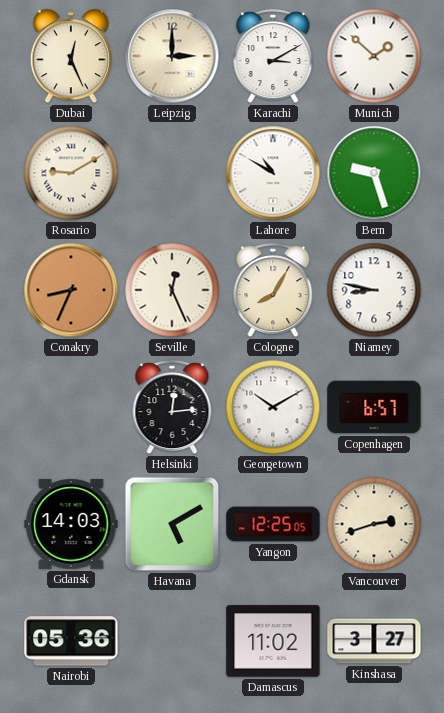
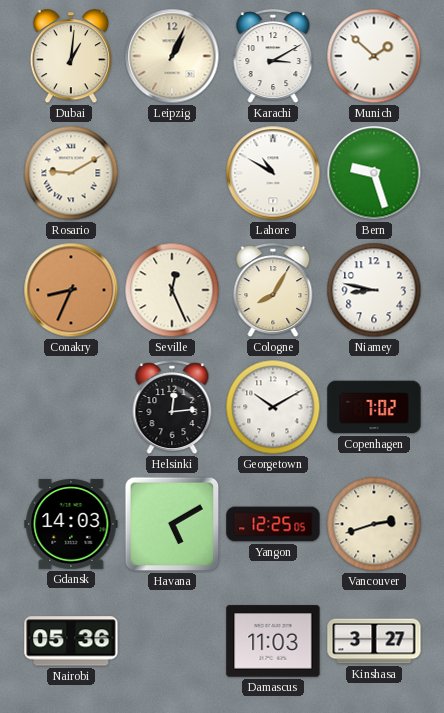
Dubai: 12:26 -> 1:01 (71, 57)
Leipzig: 3:00 -> 1:04 (172, 56)
Copenhagen: 6:57 -> 7:02 (374, 407)
Damascus: 11:02 -> 11:03 (273, 641)
